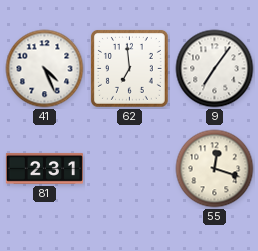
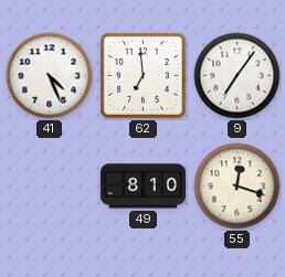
81: 2:31 -> none (44, 168)
49: none -> 8:10 (142, 187)
